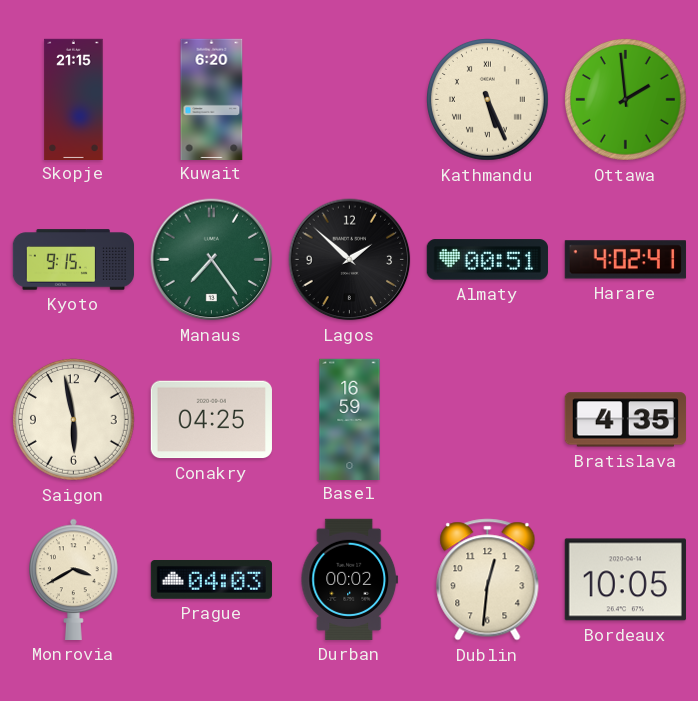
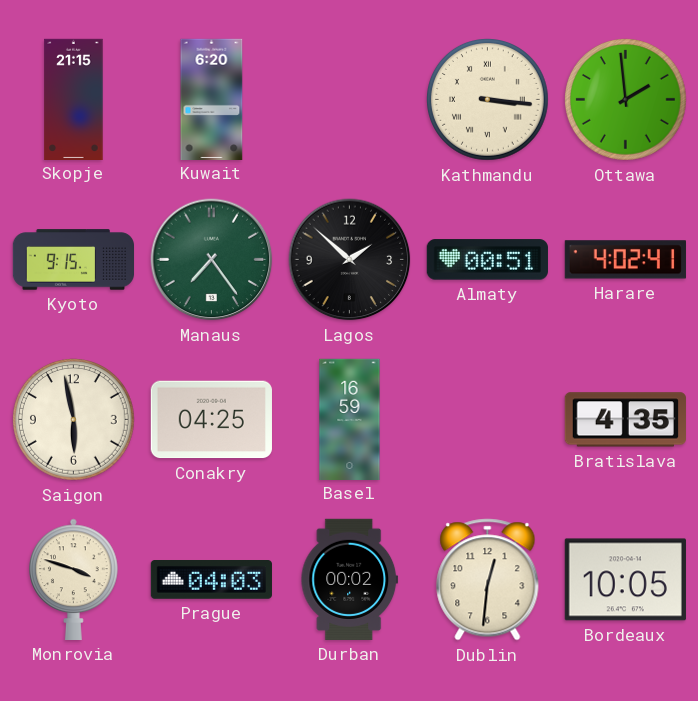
Kathmandu: 5:26 -> 3:16 (488, 100)
Monrovia: 3:40 -> 3:48 (74, 579)
